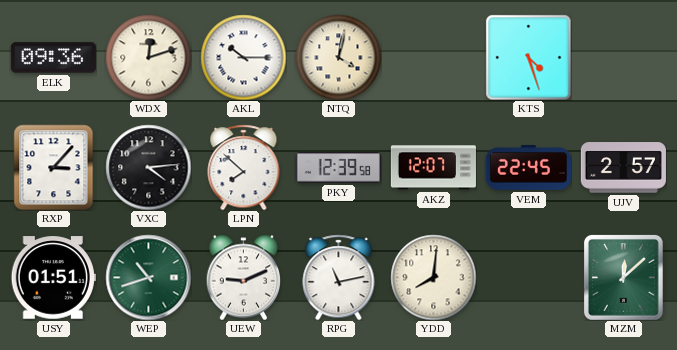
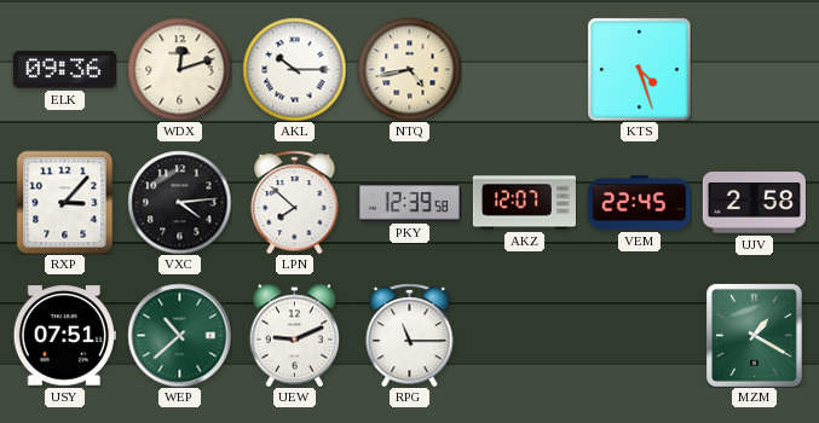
NTQ: 4:02 -> 4:43 (409, 69)
UJV: 2:57 -> 2:58 (754, 203)
USY: 01:51 -> 07:51 (64, 336)
WEP: 10:42 -> 10:38 (179, 335)
RPG: 11:13 -> 11:15 (410, 335)
YDD: 8:01 -> none (433, 277)
MZM: 12:08 -> 1:20 (754, 335)
